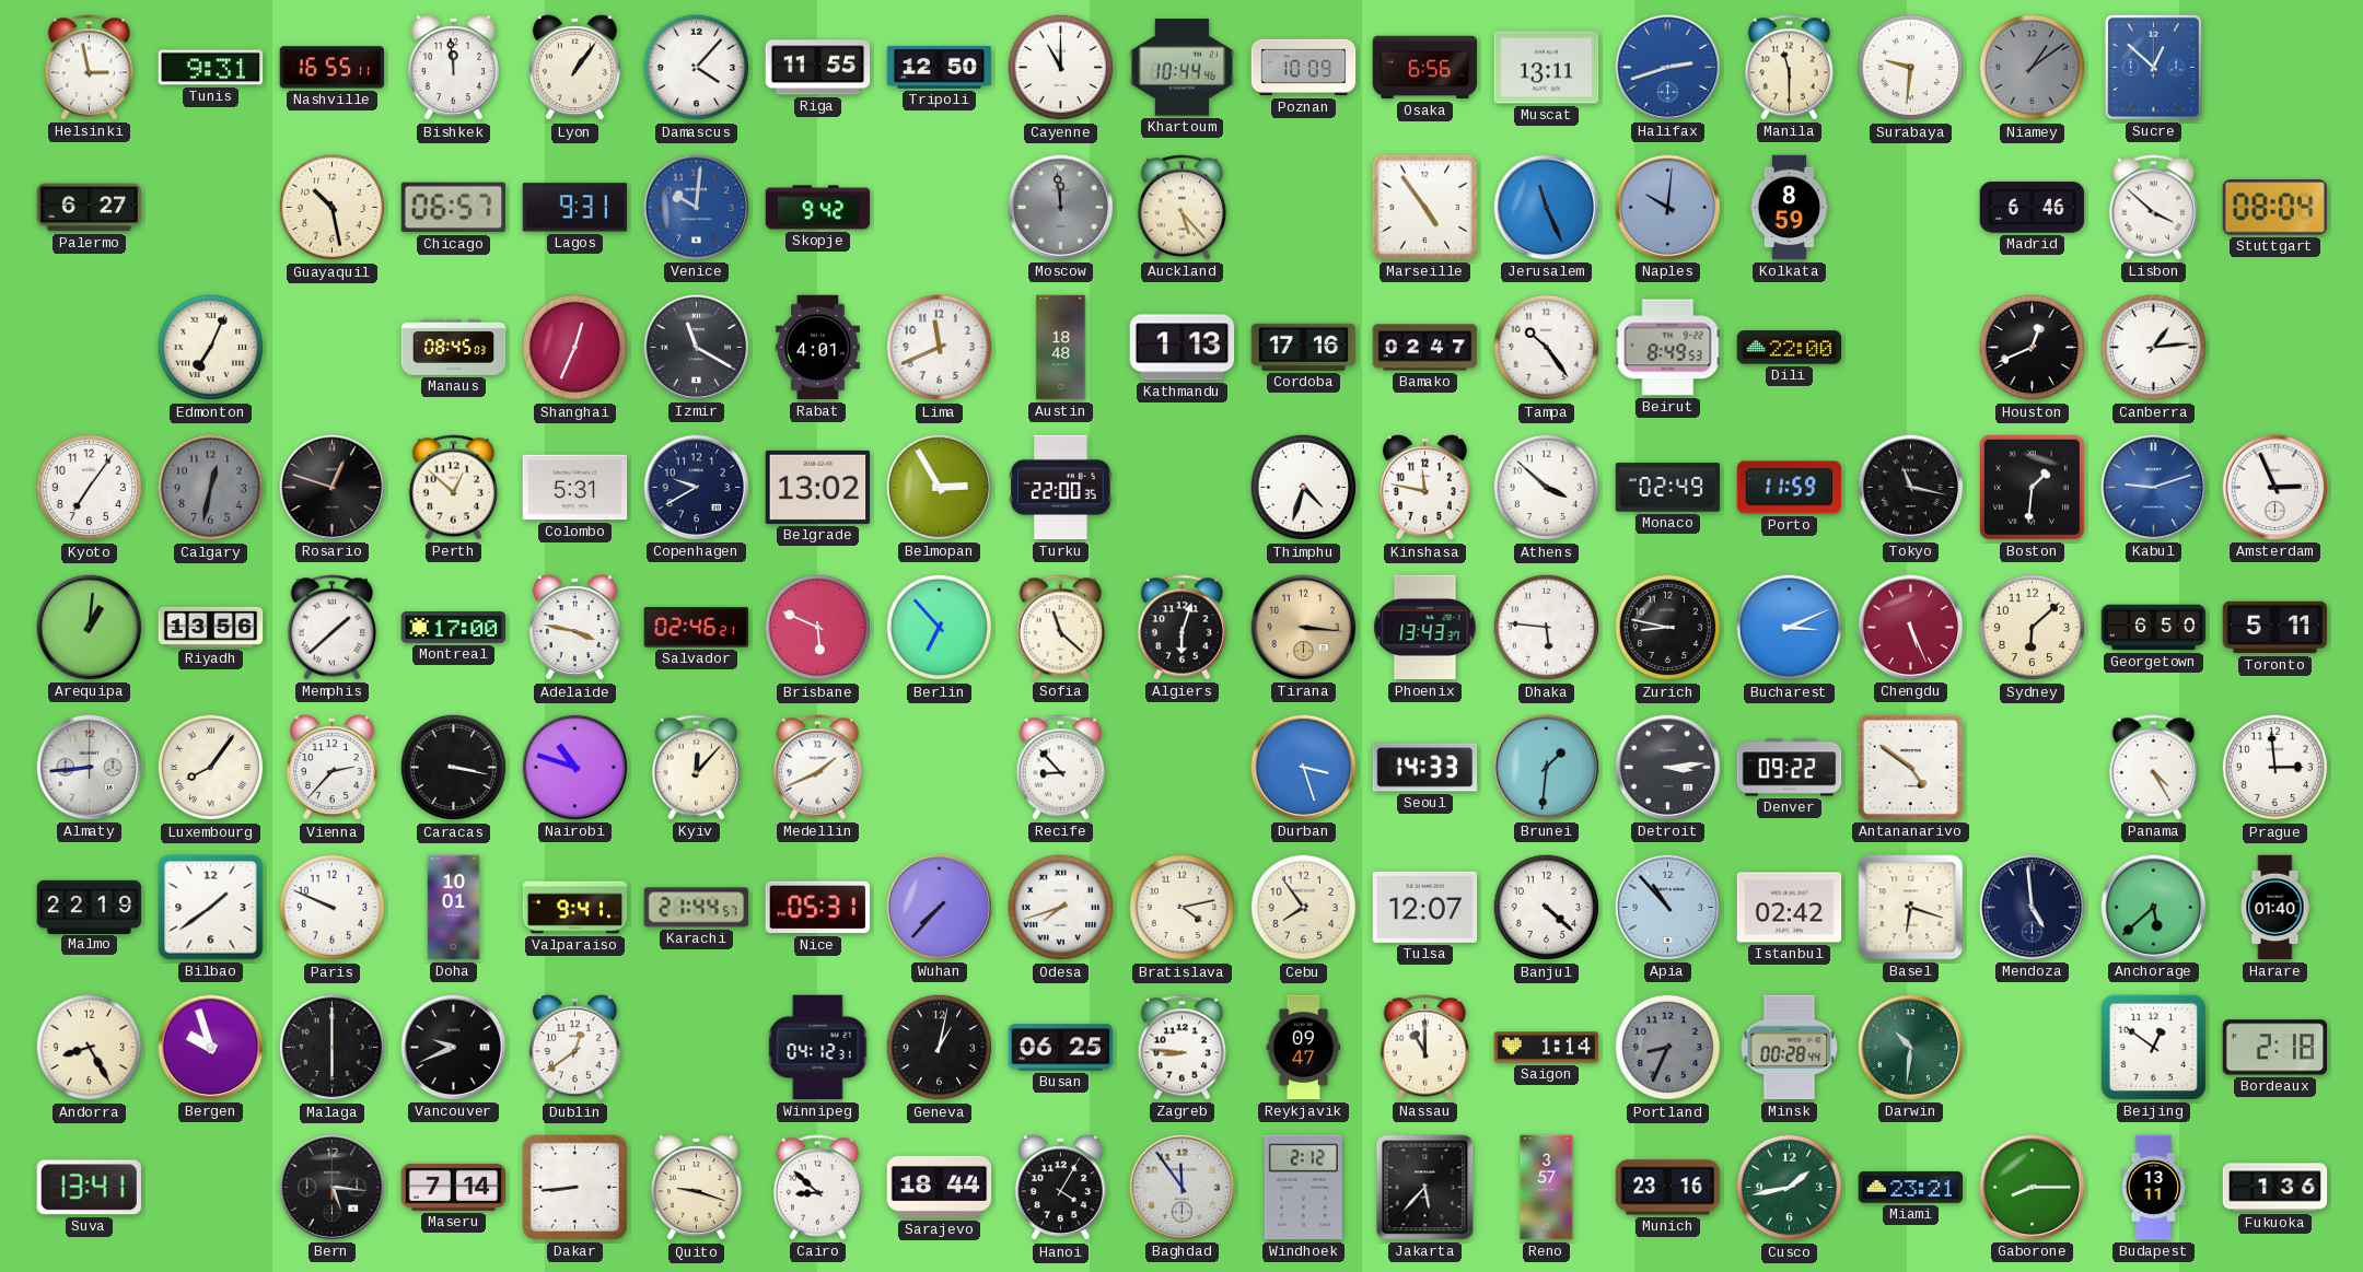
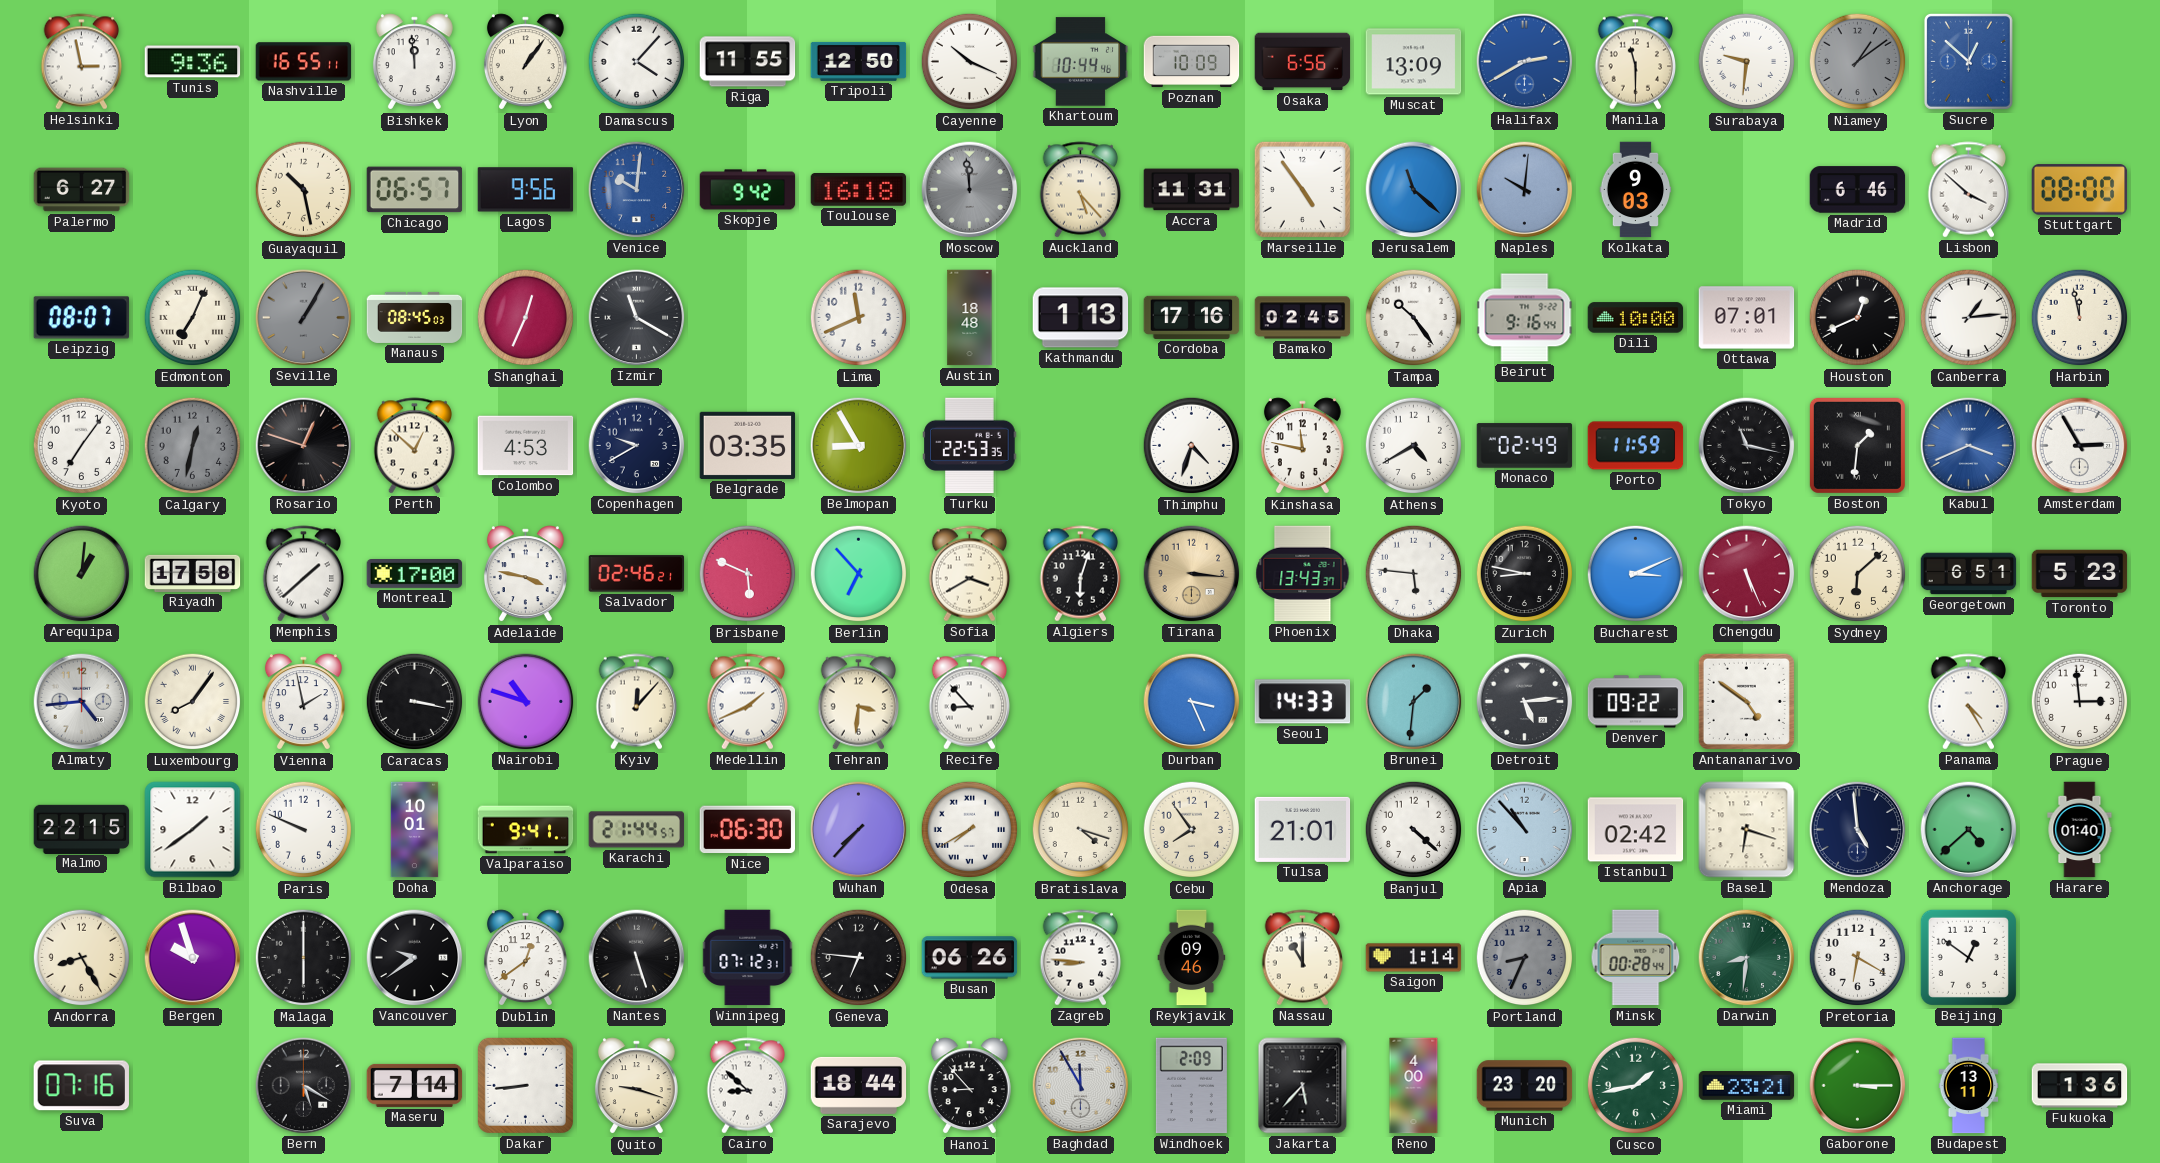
Tunis: 9:31 -> 9:36 (193, 62)
Cayenne: 11:00 -> 10:19 (970, 62)
Muscat: 13:11 -> 13:09 (1414, 62)
Halifax: 2:42 -> 2:40 (1525, 62)
Lagos: 9:31 -> 9:56 (526, 190)
Toulouse: none -> 16:18 (859, 190)
Accra: none -> 11:31 (1192, 190)
Jerusalem: 11:26 -> 11:22 (1414, 190)
Kolkata: 8:59 -> 9:03 (1636, 190)
Stuttgart: 08:04 -> 08:00 (2080, 190)
Leipzig: none -> 08:07 (82, 318)
Seville: none -> 1:05 (304, 318)
Rabat: 4:01 -> none (817, 348)
Bamako: 02:47 -> 02:45 (1303, 318)
Beirut: 8:49 -> 9:16 (1525, 318)
Dili: 22:00 -> 10:00 (1636, 318)
Ottawa: none -> 07:01 (1747, 318)
Harbin: none -> 11:58 (2080, 318)
Colombo: 5:31 -> 4:53 (526, 446)
Belgrade: 13:02 -> 03:35 (748, 445)
Belmopan: 2:55 -> 8:55 (859, 446)
Turku: 22:00 -> 22:53 (970, 446)
Athens: 3:52 -> 4:40 (1414, 446)
Kabul: 9:12 -> 3:41 (1969, 446)
Amsterdam: 2:56 -> 2:55 (2080, 446)
Riyadh: 13:56 -> 17:58 (193, 573)
Sofia: 11:22 -> 3:40 (970, 574)
Georgetown: 6:50 -> 6:51 (1969, 574)
Toronto: 5:11 -> 5:23 (2080, 574)
Almaty: 8:44 -> 4:44 (82, 702)
Vienna: 2:37 -> 1:58 (303, 702)
Tehran: none -> 3:31 (859, 702)
Durban: 3:27 -> 3:26 (1192, 702)
Detroit: 3:14 -> 5:14 (1525, 702)
Malmo: 22:19 -> 22:15 (82, 829)
Nice: 05:31 -> 06:30 (747, 830)
Odesa: 7:42 -> 7:40 (970, 830)
Bratislava: 4:13 -> 4:18 (1081, 830)
Tulsa: 12:07 -> 21:01 (1303, 829)
Anchorage: 5:38 -> 4:38 (1969, 830)
Vancouver: 9:41 -> 9:39 (415, 958)
Nantes: none -> 5:27 (637, 958)
Winnipeg: 04:12 -> 07:12 (748, 958)
Geneva: 1:02 -> 6:46 (859, 958)
Busan: 06:25 -> 06:26 (970, 958)
Reykjavik: 09:47 -> 09:46 (1192, 958)
Darwin: 10:31 -> 8:31 (1747, 958)
Pretoria: none -> 6:20 (1858, 958)
Bordeaux: 2:18 -> none (2275, 1048)
Suva: 13:41 -> 07:16 (81, 1086)
Bern: 5:16 -> 5:20 (304, 1086)
Hanoi: 4:05 -> 8:53 (969, 1086)
Baghdad: 11:54 -> 11:55 (1081, 1086)
Windhoek: 2:12 -> 2:09 (1191, 1086)
Reno: 3:57 -> 4:00 (1414, 1086)
Munich: 23:16 -> 23:20 (1525, 1086)
Gaborone: 8:15 -> 3:15 (1858, 1086)
